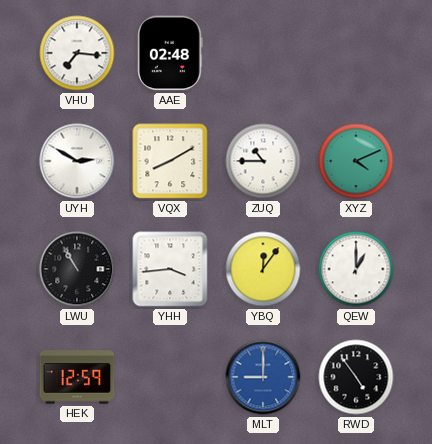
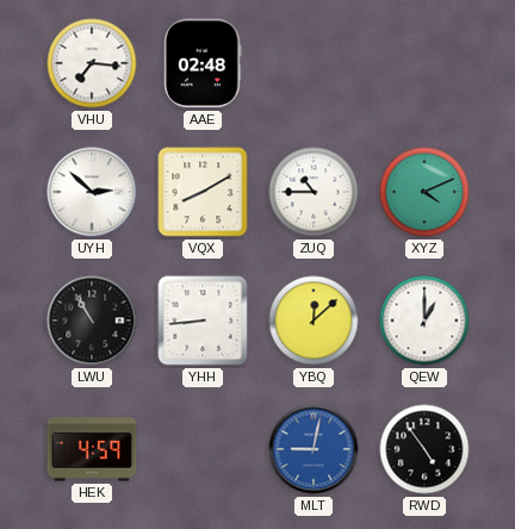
UYH: 2:50 -> 2:52 (92, 192)
YHH: 3:44 -> 8:44 (203, 320)
YBQ: 12:06 -> 12:08 (314, 320)
HEK: 12:59 -> 4:59 (92, 449)
MLT: 9:00 -> 9:02 (314, 449)
